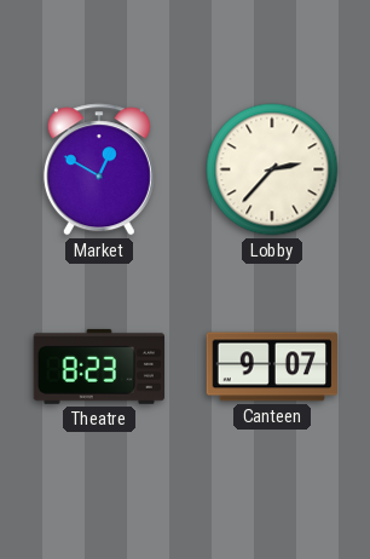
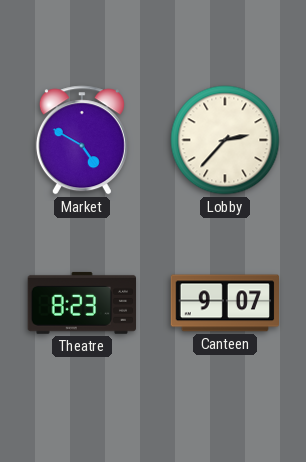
Market: 12:50 -> 4:50 (82, 140)
